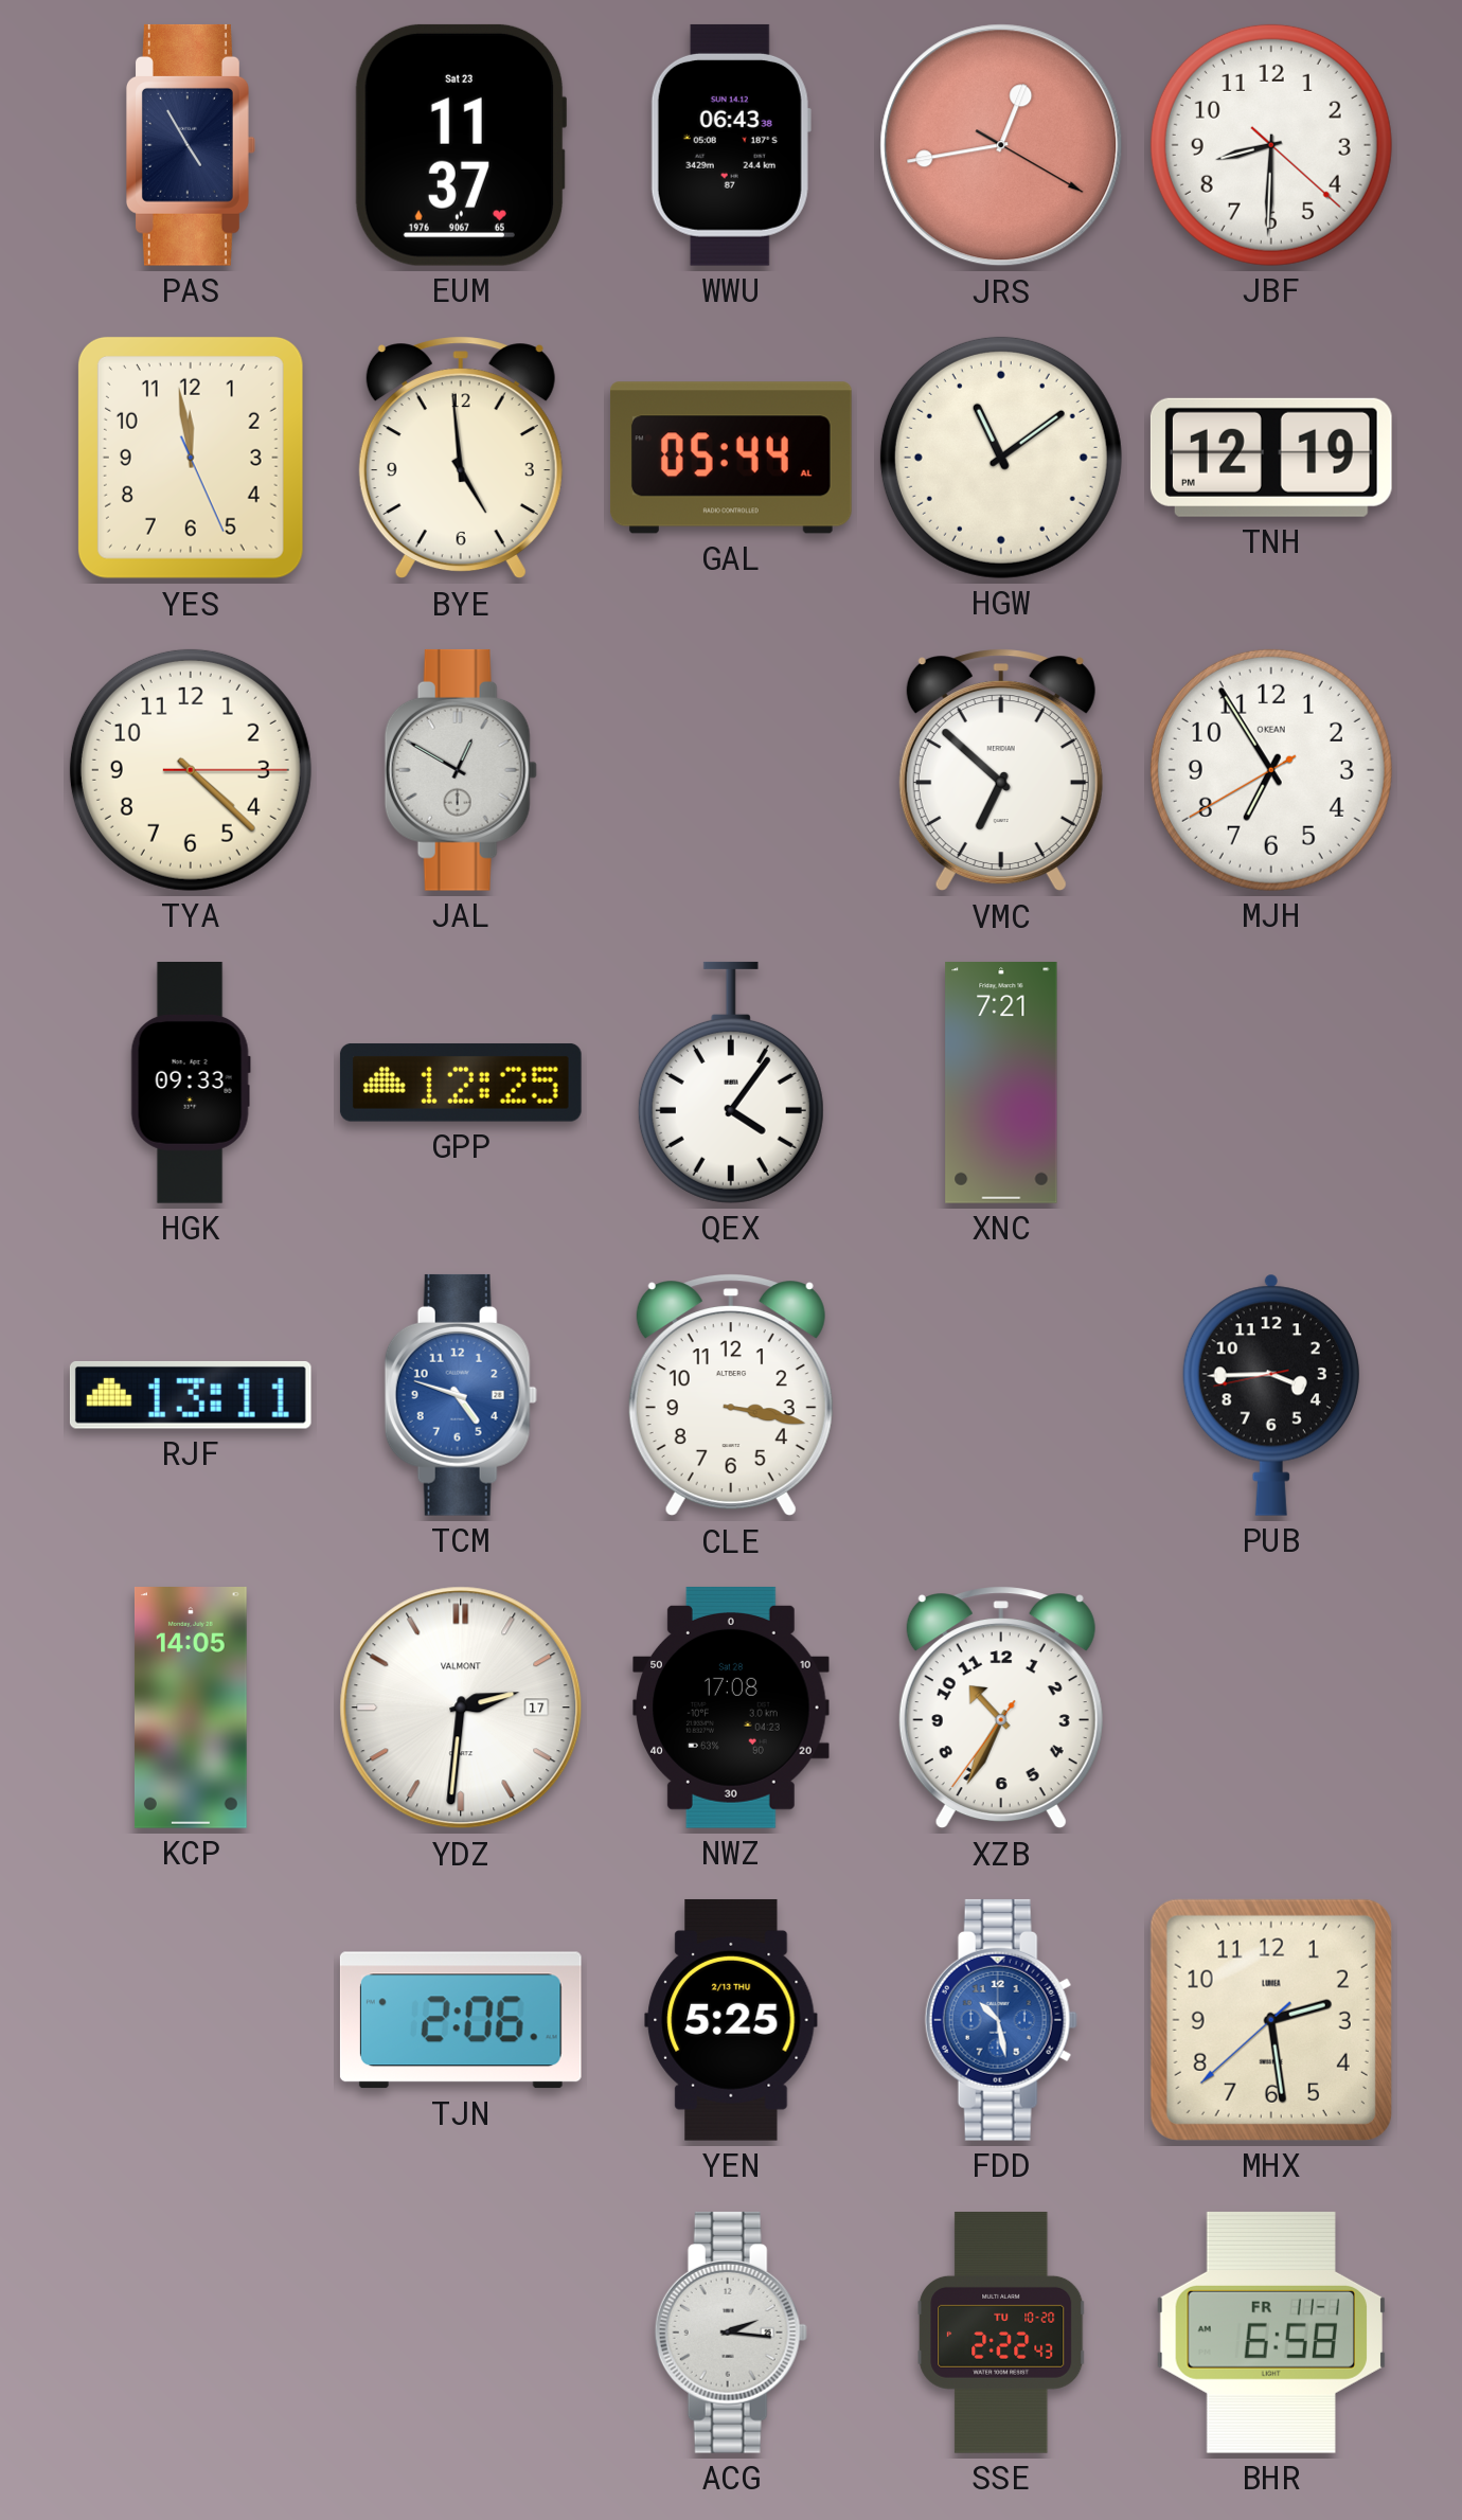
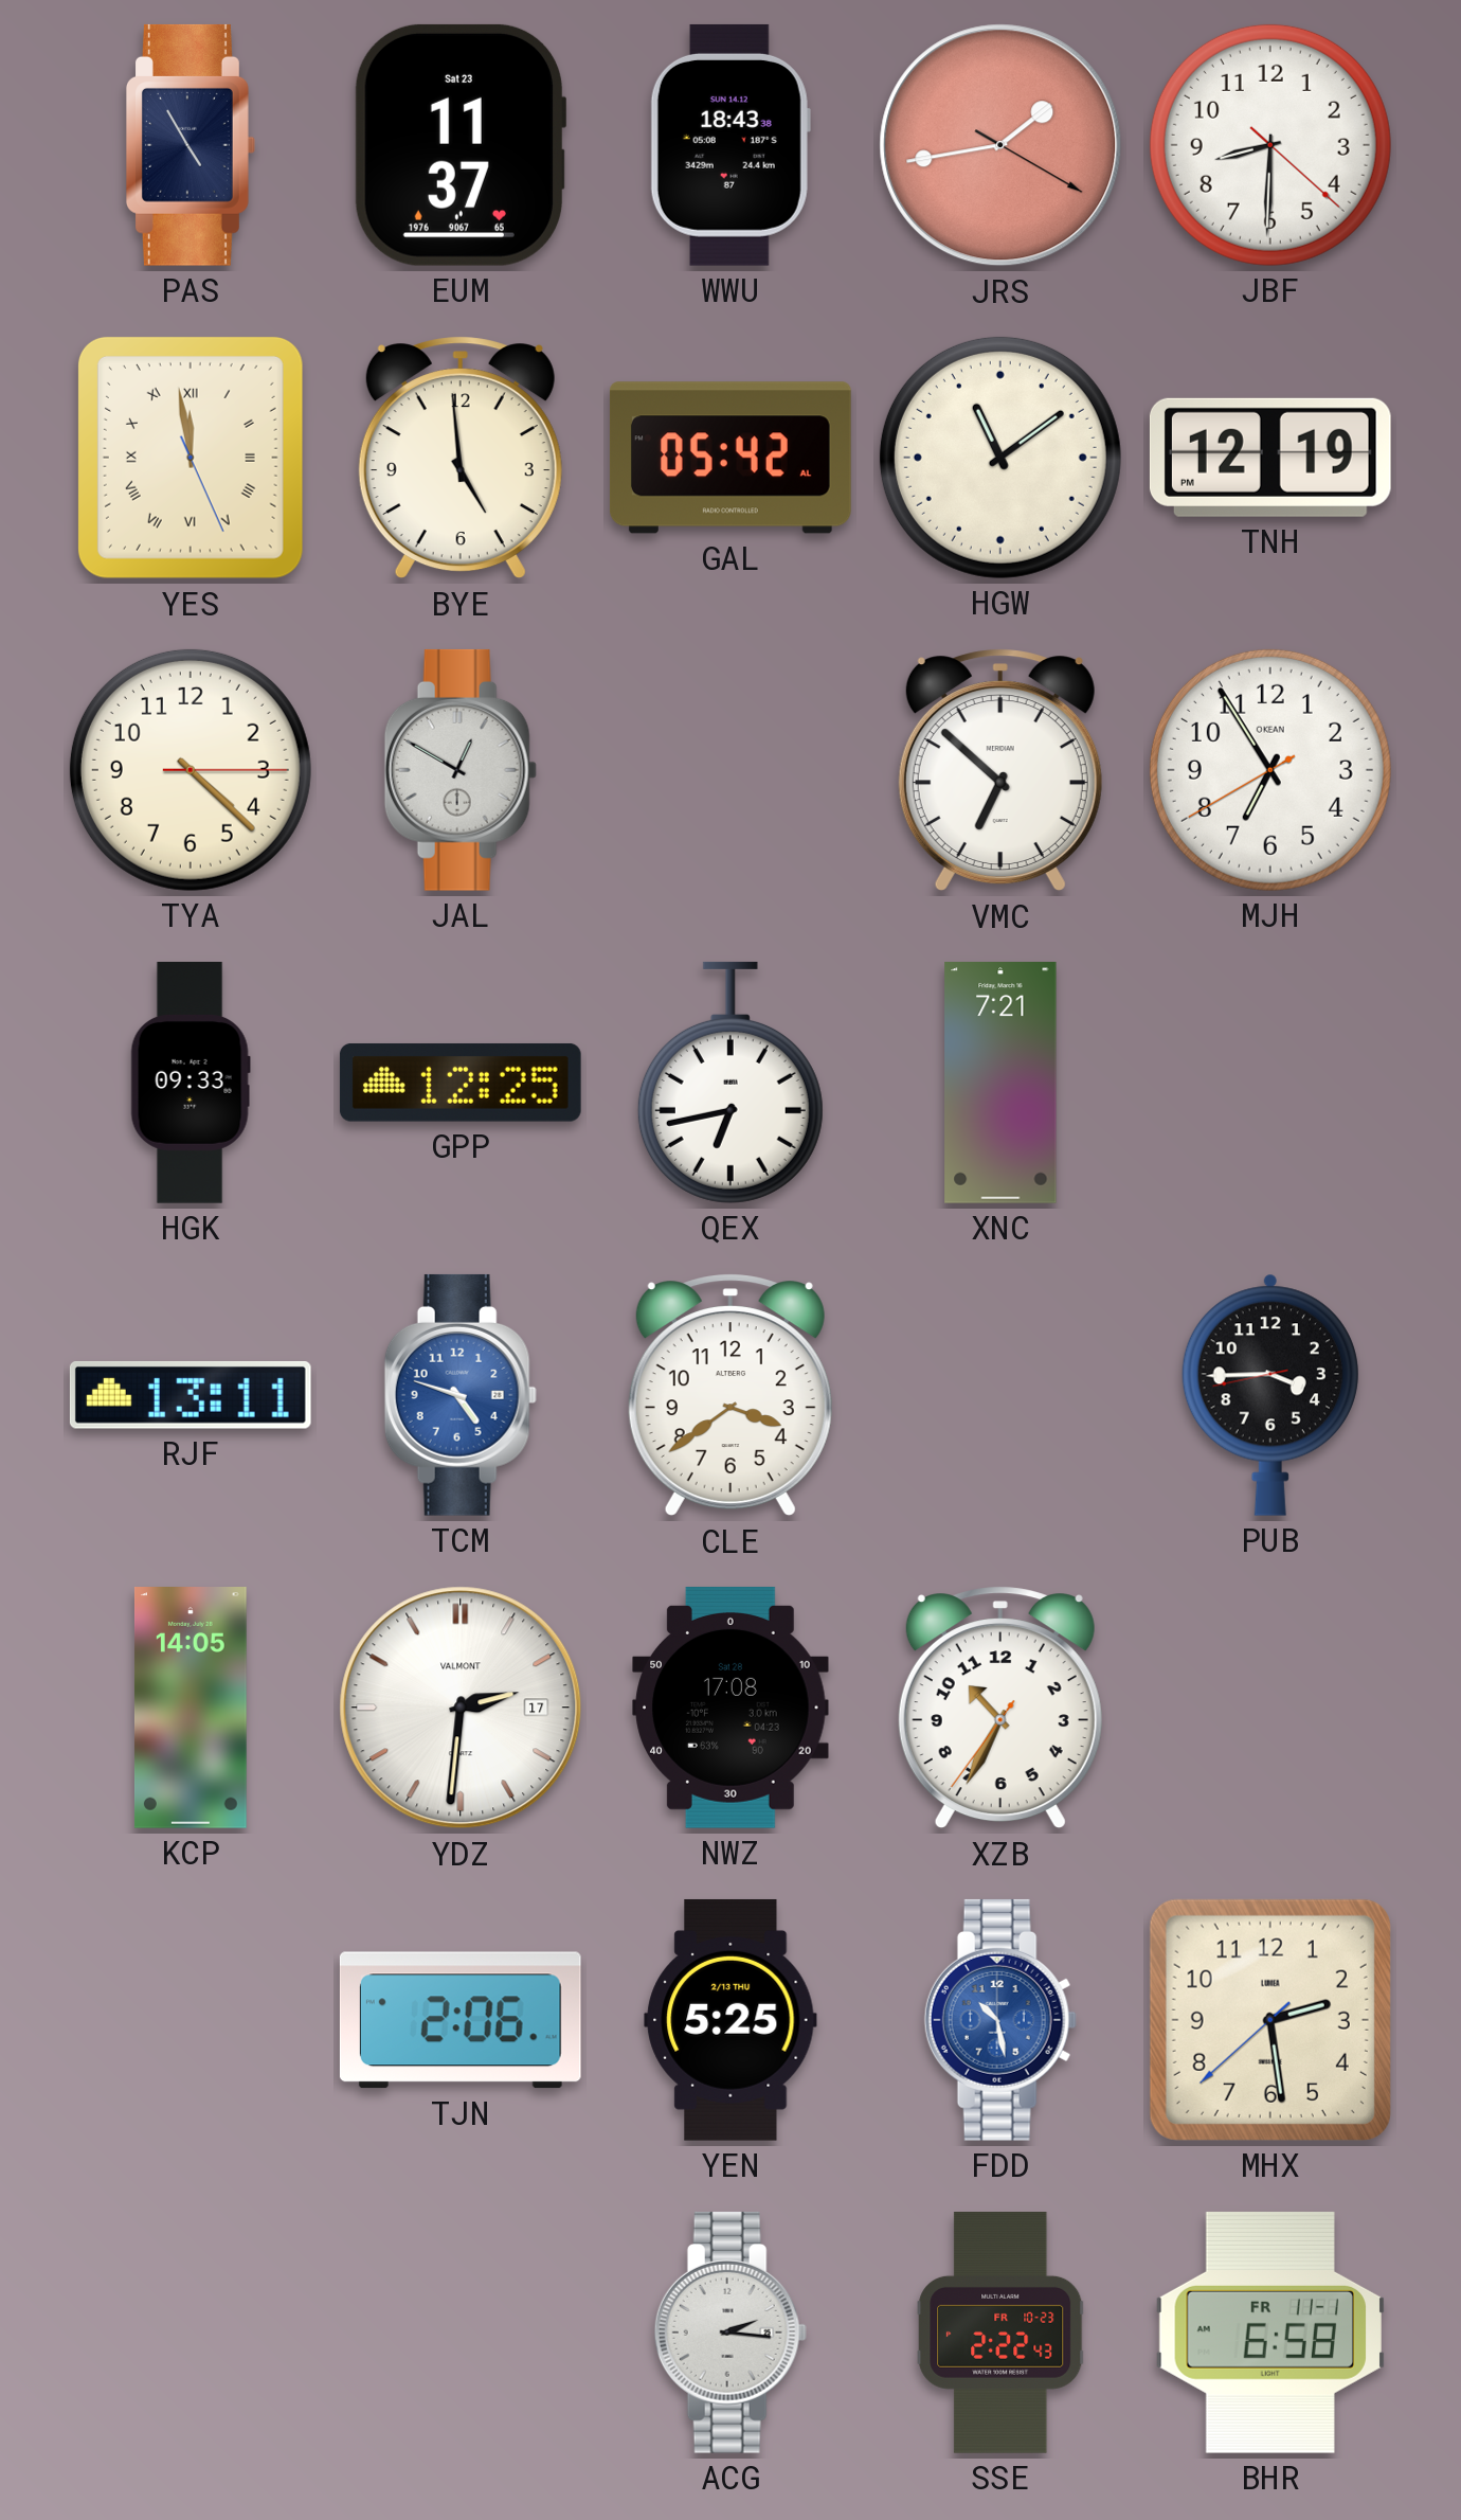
WWU: 06:43 -> 18:43 (730, 145)
JRS: 12:43 -> 1:43 (1000, 145)
YES numerals: Arabic -> Roman (191, 458)
GAL: 05:44 -> 05:42 (730, 458)
QEX: 4:06 -> 6:43 (730, 1083)
CLE: 3:17 -> 3:39 (730, 1395)
SSE date: TU 10-20 -> FR 10-23 (1000, 2334)
